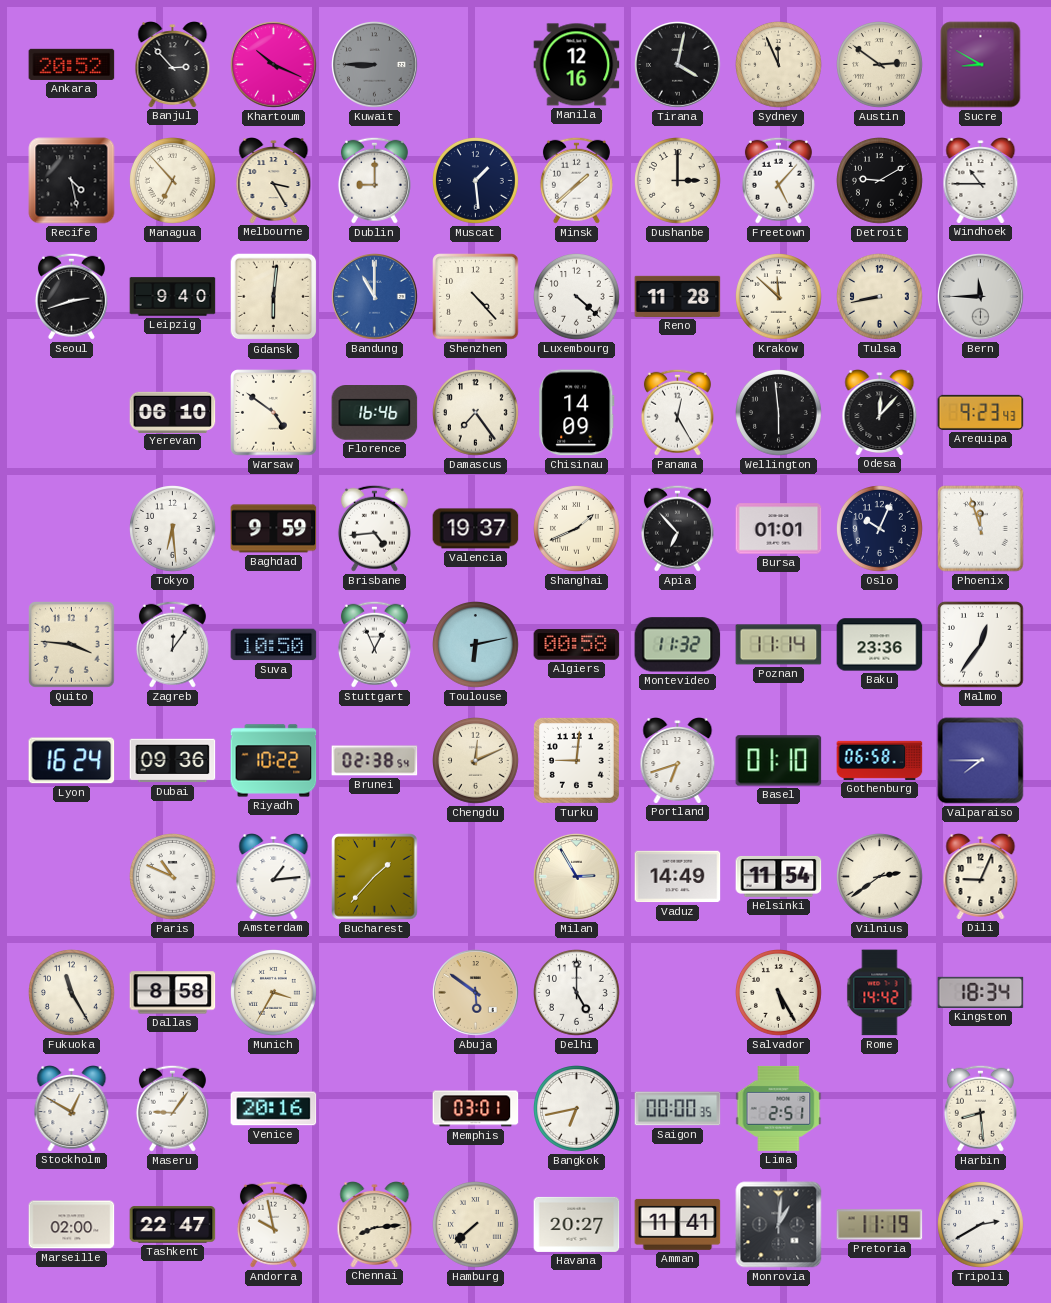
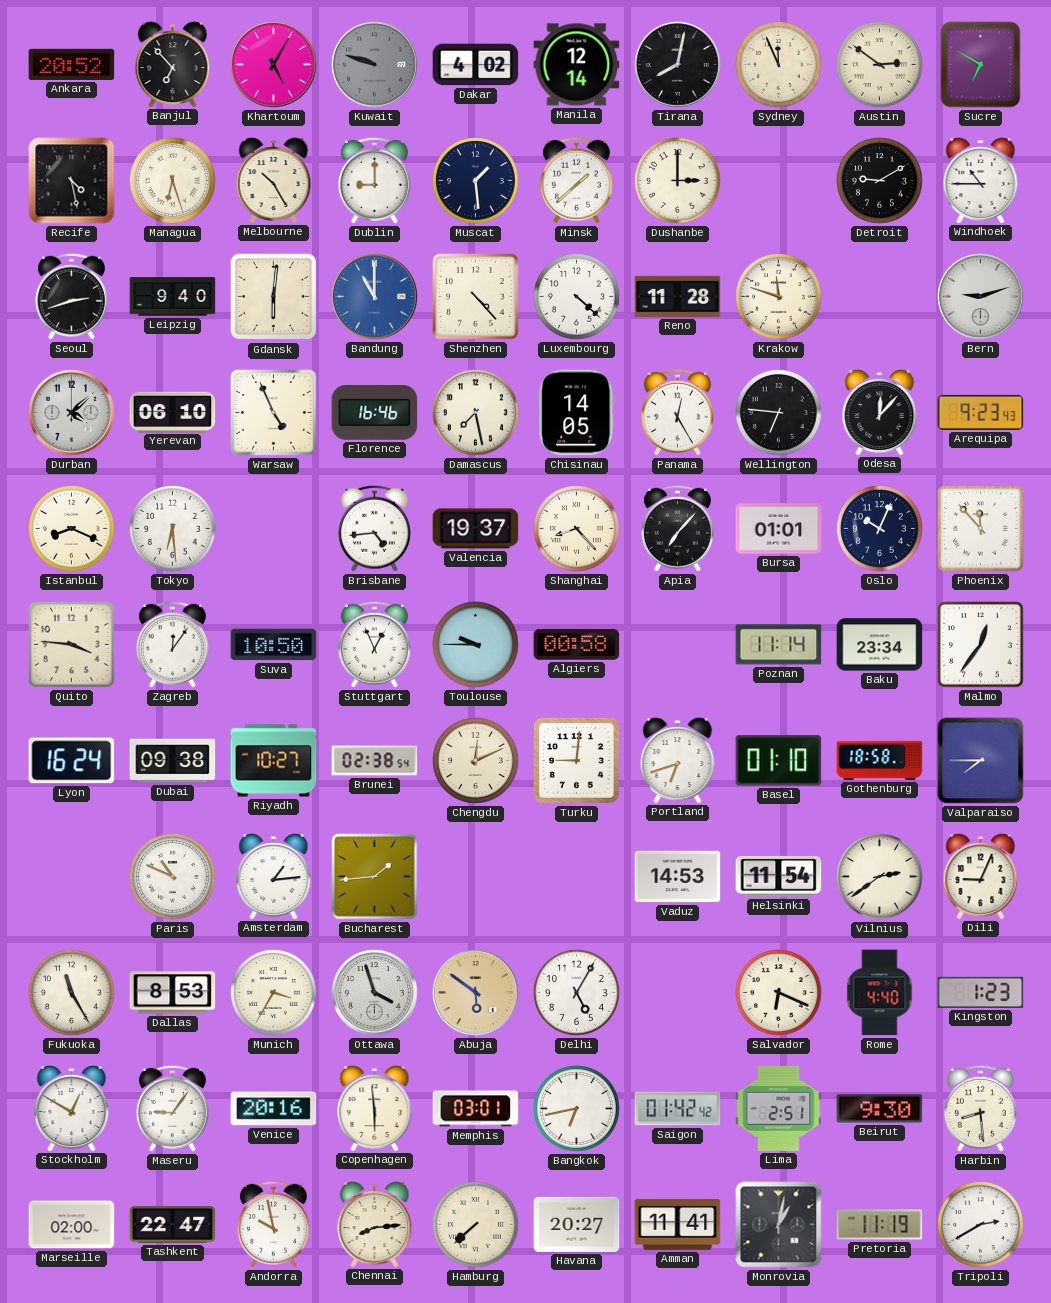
Banjul: 2:53 -> 6:53 (173, 65)
Khartoum: 10:19 -> 5:05 (274, 65)
Kuwait: 8:45 -> 9:48 (375, 65)
Dakar: none -> 4:02 (476, 65)
Manila: 12:16 -> 12:14 (577, 65)
Tirana: 4:02 -> 8:02 (678, 65)
Sucre: 8:50 -> 6:50 (981, 65)
Managua: 6:53 -> 6:27 (173, 181)
Melbourne: 3:25 -> 10:25 (274, 181)
Freetown: 5:07 -> none (778, 180)
Krakow: 11:52 -> 11:48 (779, 297)
Tulsa: 8:43 -> none (880, 297)
Bern: 11:45 -> 9:12 (981, 297)
Durban: none -> 4:08 (72, 413)
Warsaw: 4:51 -> 4:56 (274, 413)
Damascus: 7:24 -> 7:28 (476, 413)
Chisinau: 14:09 -> 14:05 (577, 413)
Wellington: 5:59 -> 6:46 (779, 413)
Istanbul: none -> 8:19 (72, 529)
Baghdad: 9:59 -> none (274, 529)
Shanghai: 1:41 -> 8:23 (577, 529)
Apia: 6:53 -> 7:07 (677, 528)
Phoenix: 11:57 -> 11:53 (981, 529)
Toulouse: 6:13 -> 9:45 (476, 645)
Montevideo: 11:32 -> none (678, 645)
Baku: 23:36 -> 23:34 (880, 645)
Dubai: 09:36 -> 09:38 (173, 761)
Riyadh: 10:22 -> 10:27 (274, 761)
Gothenburg: 06:58 -> 18:58 (880, 760)
Bucharest: 1:37 -> 1:44 (375, 877)
Milan: 2:55 -> none (577, 877)
Vaduz: 14:49 -> 14:53 (678, 877)
Dallas: 8:58 -> 8:53 (173, 993)
Ottawa: none -> 3:57 (375, 993)
Delhi: 5:00 -> 5:05 (577, 993)
Salvador: 5:25 -> 6:19 (779, 993)
Rome: 14:42 -> 4:40 (880, 993)
Kingston: 18:34 -> 1:23 (981, 992)
Copenhagen: none -> 5:59 (375, 1109)
Saigon: 00:00 -> 01:42 (678, 1109)
Beirut: none -> 9:30 (880, 1109)
Monrovia: 1:01 -> 1:02 (779, 1225)
